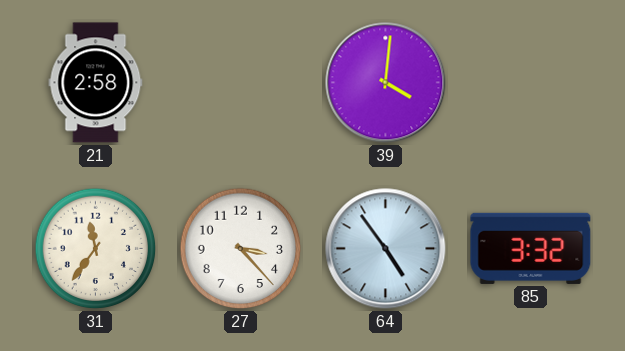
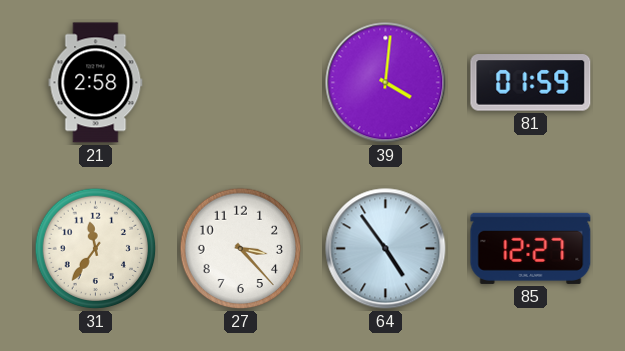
81: none -> 01:59 (531, 83)
85: 3:32 -> 12:27 (531, 248)
